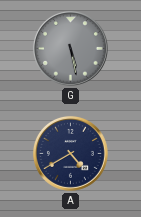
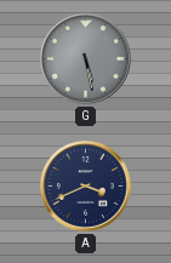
A: 4:40 -> 3:41 (85, 185)
